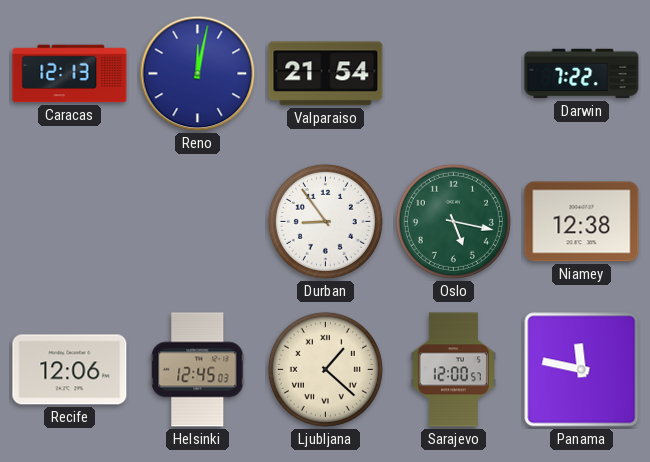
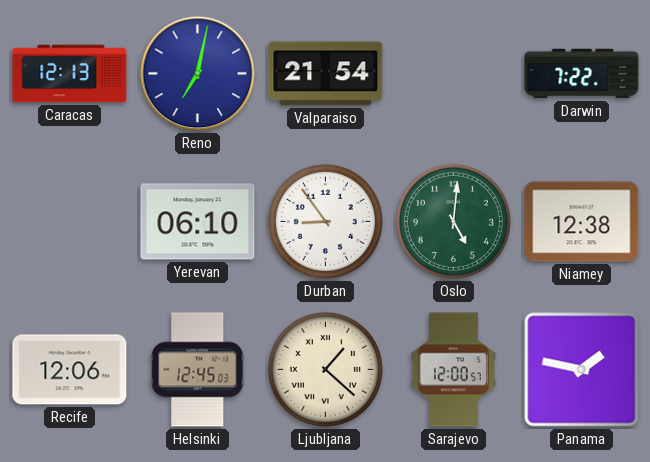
Reno: 12:02 -> 7:02 (198, 74)
Yerevan: none -> 06:10 (198, 222)
Oslo: 5:17 -> 5:01 (453, 221)
Panama: 11:47 -> 1:47 (582, 370)
